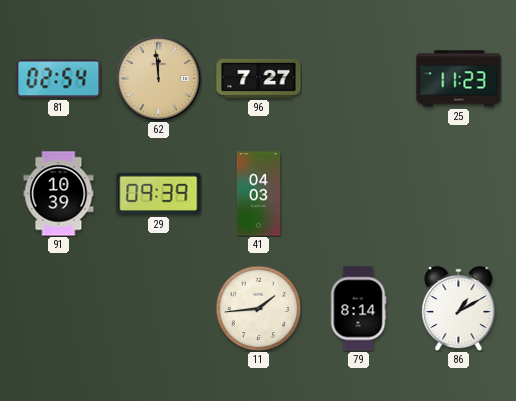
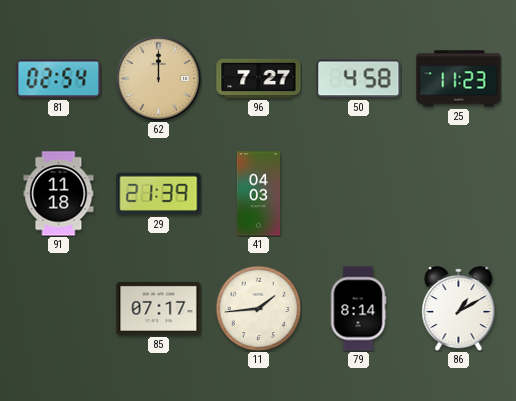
62: 11:59 -> 12:00 (158, 78)
50: none -> 4:58 (359, 79)
91: 10:39 -> 11:18 (59, 194)
29: 09:39 -> 21:39 (159, 194)
85: none -> 07:17 (159, 308)
